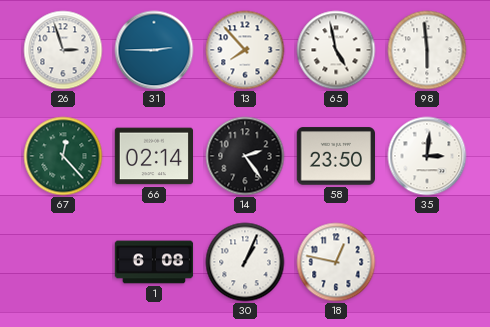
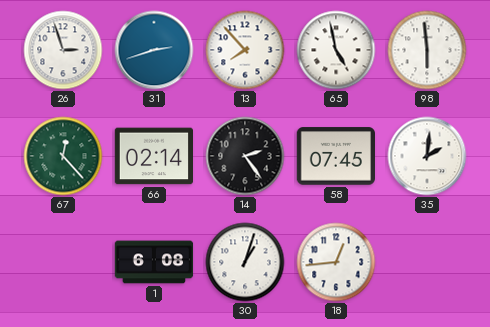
31: 2:45 -> 2:42 (154, 50)
58: 23:50 -> 07:45 (335, 156)
35: 3:01 -> 2:01 (427, 156)
30: 1:04 -> 1:03 (245, 262)
18: 12:47 -> 12:44 (336, 262)
